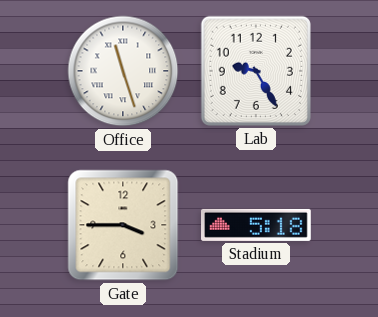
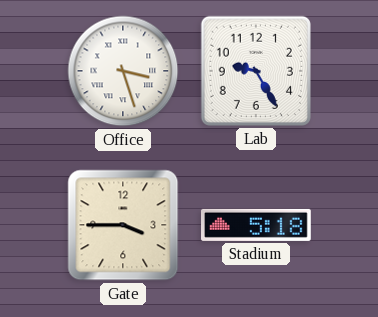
Office: 11:27 -> 3:27 (123, 71)
